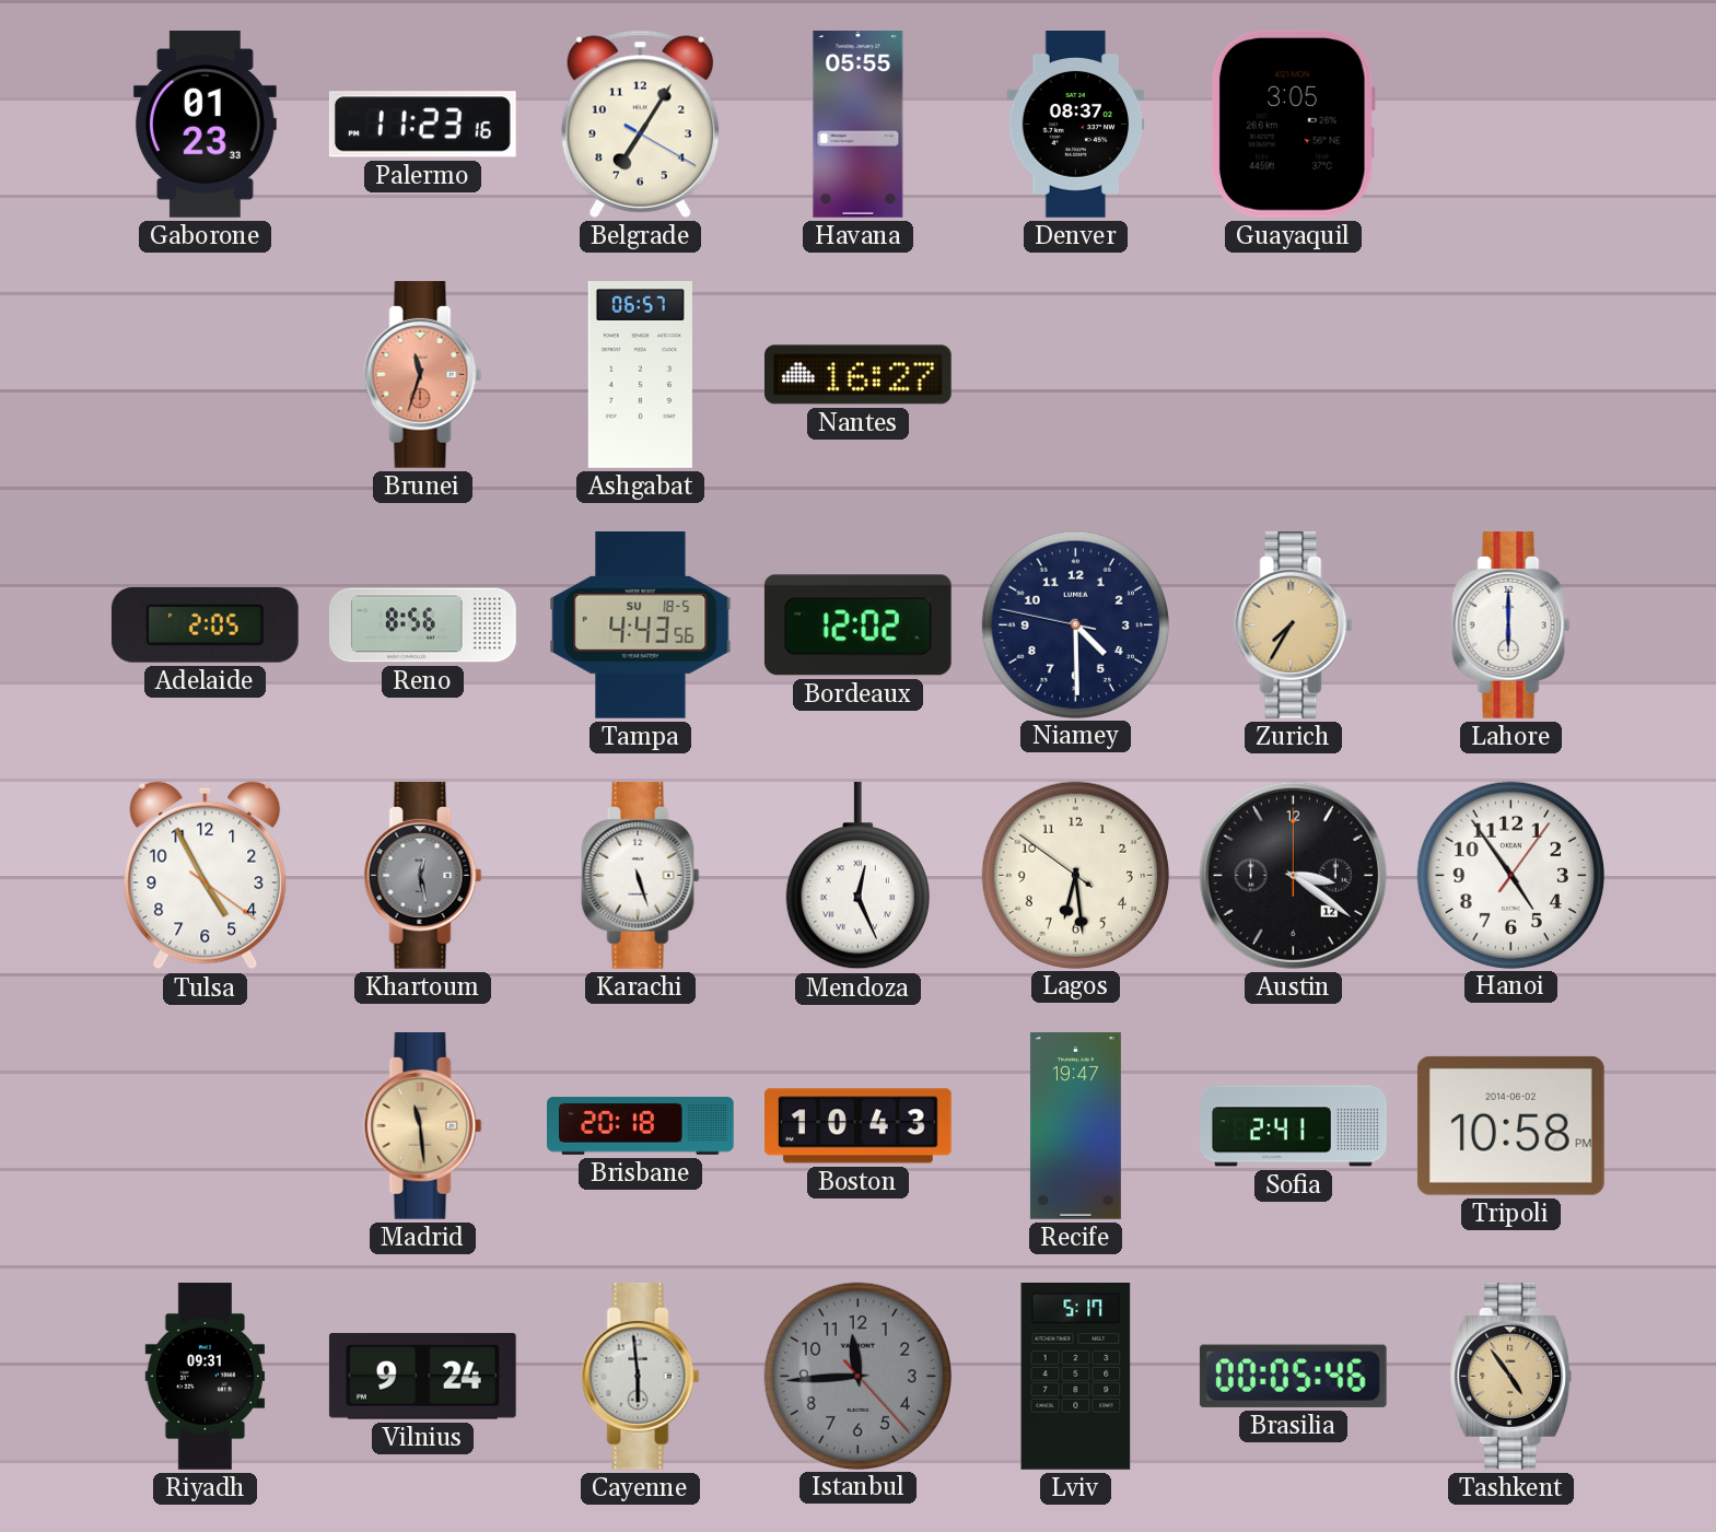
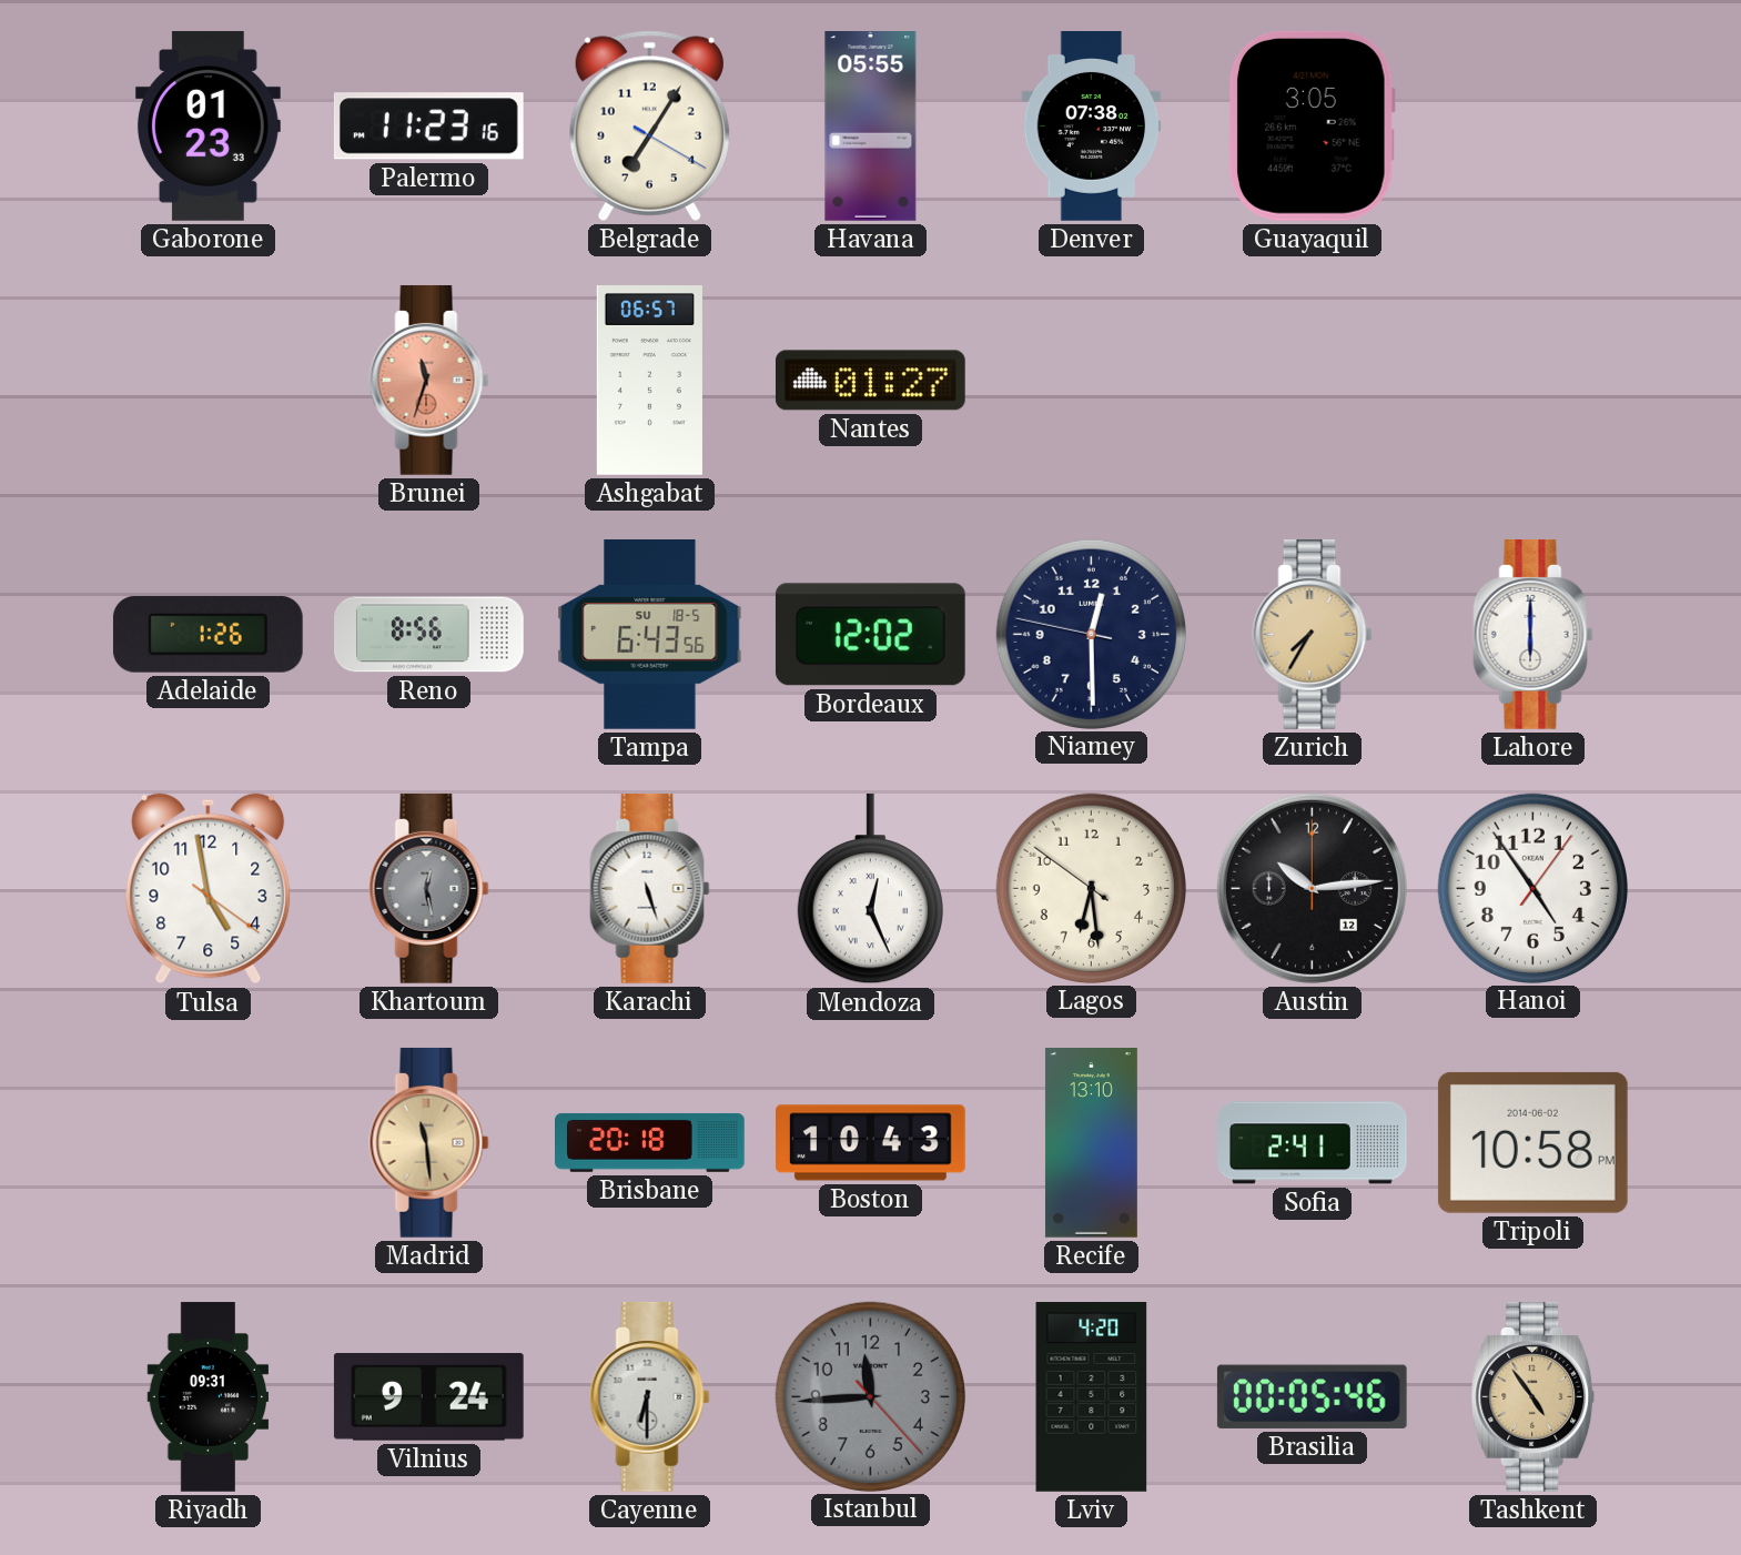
Denver: 08:37 -> 07:38 (1092, 127)
Nantes: 16:27 -> 01:27 (870, 381)
Adelaide: 2:05 -> 1:26 (207, 634)
Tampa: 4:43 -> 6:43 (650, 634)
Niamey: 4:29 -> 12:29 (1091, 634)
Tulsa: 4:55 -> 4:58 (209, 889)
Austin: 3:21 -> 10:14 (1312, 888)
Recife: 19:47 -> 13:10 (1091, 1143)
Cayenne: 5:59 -> 6:30 (650, 1396)
Lviv: 5:17 -> 4:20 (1092, 1397)
